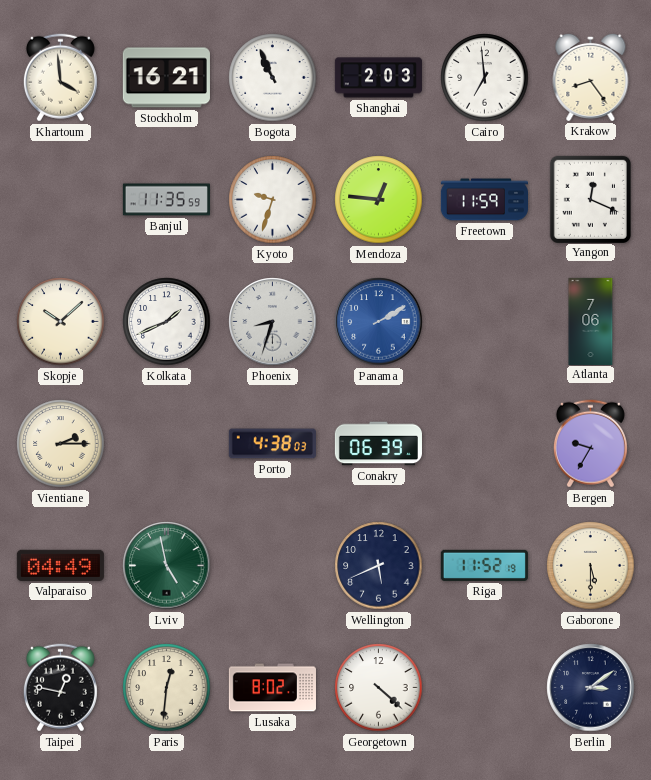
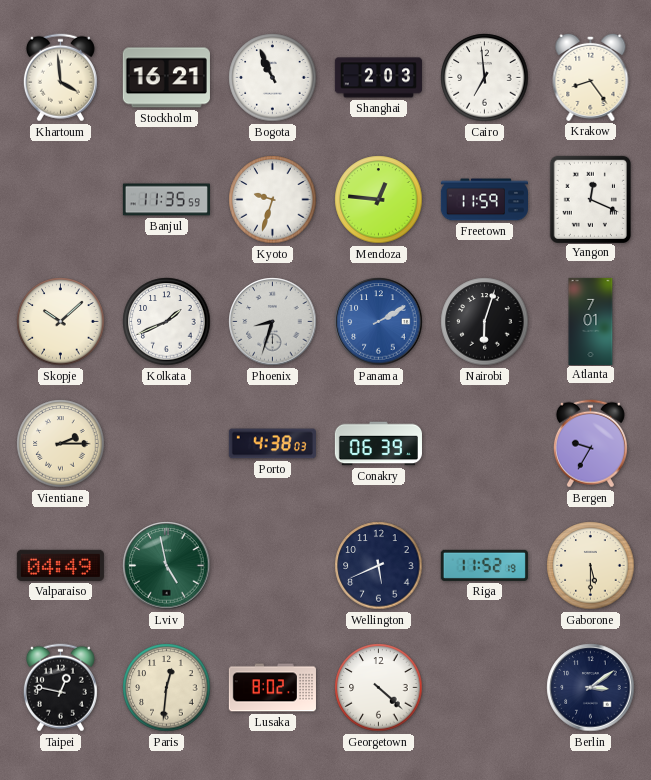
Nairobi: none -> 6:03 (485, 322)
Atlanta: 7:06 -> 7:01 (591, 321)
